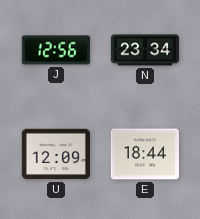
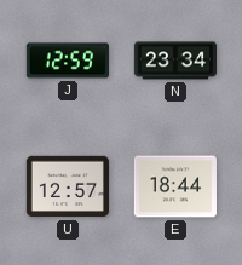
J: 12:56 -> 12:59 (68, 61)
U: 12:09 -> 12:57 (67, 186)
